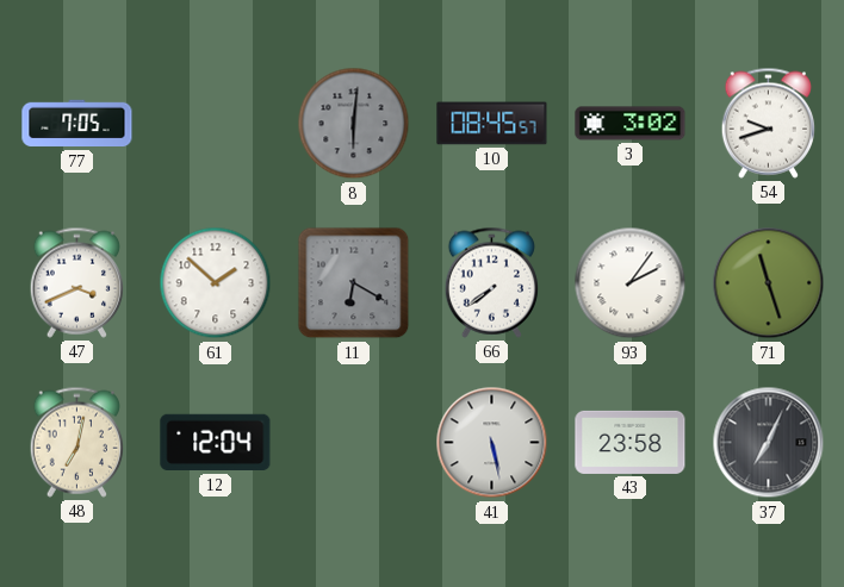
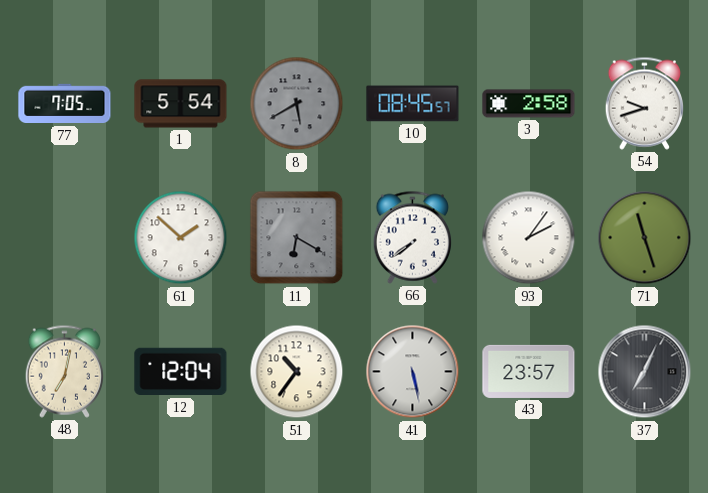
1: none -> 5:54 (181, 104)
8: 6:01 -> 5:40 (297, 104)
3: 3:02 -> 2:58 (529, 104)
47: 3:41 -> none (76, 282)
51: none -> 10:36 (297, 372)
43: 23:58 -> 23:57 (529, 371)
